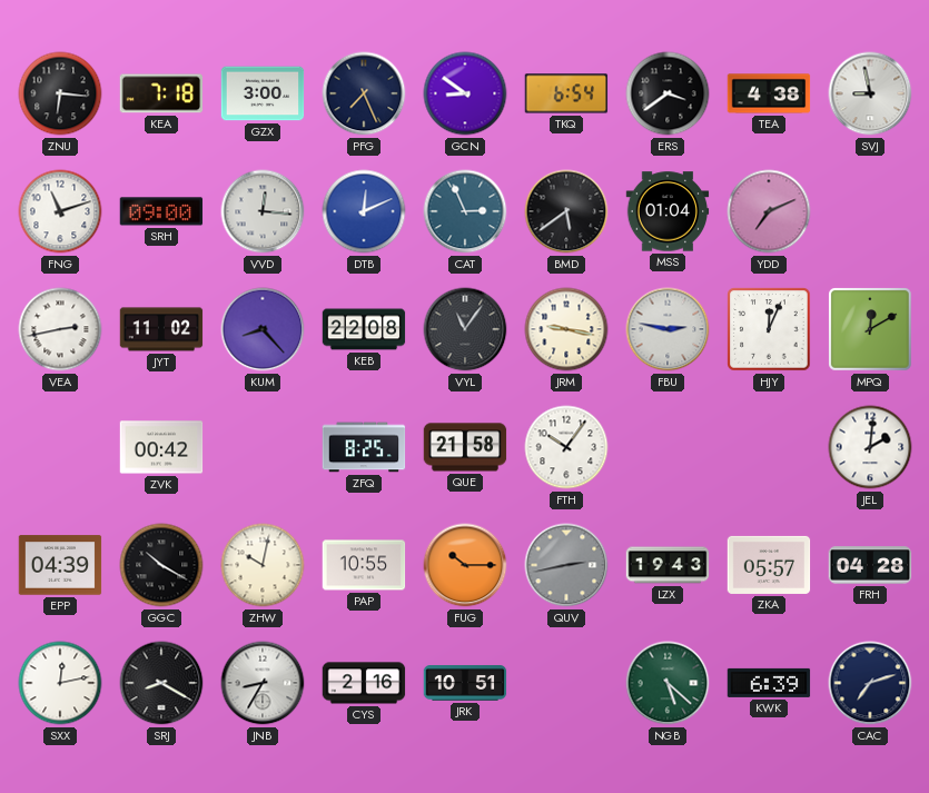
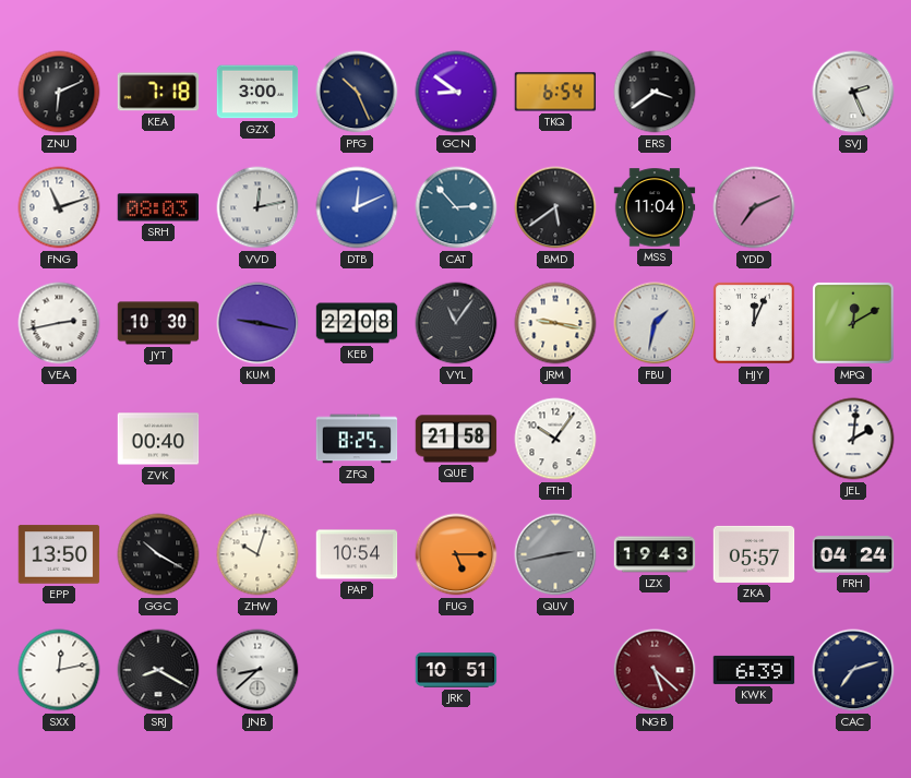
ZNU: 6:16 -> 6:11 (59, 92)
PFG: 7:26 -> 10:26 (357, 92)
TEA: 4:38 -> none (769, 93)
SVJ: 8:58 -> 2:26 (853, 92)
SRH: 09:00 -> 08:03 (158, 207)
VVD: 12:16 -> 12:13 (257, 207)
CAT: 2:56 -> 2:53 (456, 207)
MSS: 01:04 -> 11:04 (655, 207)
JYT: 11:02 -> 10:30 (158, 323)
KUM: 8:23 -> 9:17 (257, 323)
FBU: 2:47 -> 1:32 (655, 323)
ZVK: 00:42 -> 00:40 (158, 439)
EPP: 04:39 -> 13:50 (59, 554)
ZHW: 10:02 -> 10:03 (257, 554)
PAP: 10:55 -> 10:54 (357, 554)
FUG: 10:15 -> 5:15 (456, 554)
FRH: 04:28 -> 04:24 (853, 554)
JNB: 8:35 -> 8:38 (257, 670)
CYS: 2:16 -> none (364, 683)
NGB dial: green -> burgundy (655, 670)
